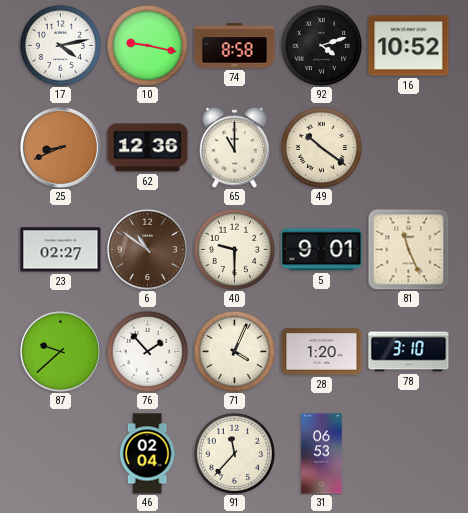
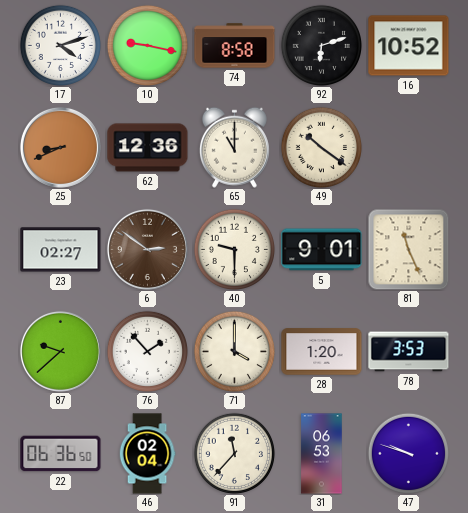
17: 4:13 -> 4:12 (60, 45)
92: 4:12 -> 6:12 (321, 45)
6: 10:51 -> 2:51 (147, 249)
71: 4:04 -> 4:00 (234, 351)
78: 3:10 -> 3:53 (409, 352)
22: none -> 06:36 (61, 454)
47: none -> 9:48 (408, 453)
